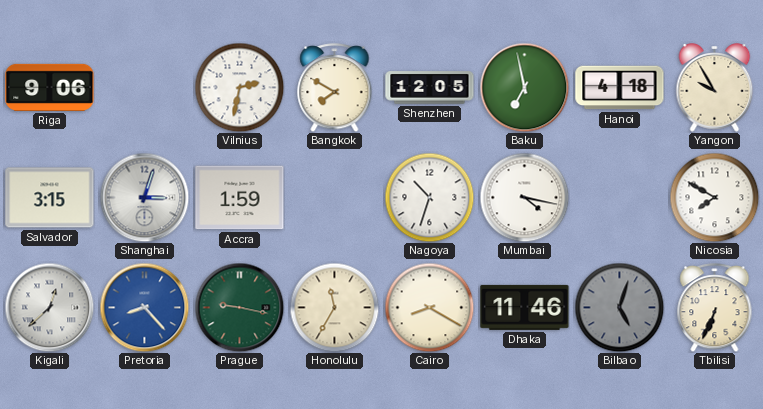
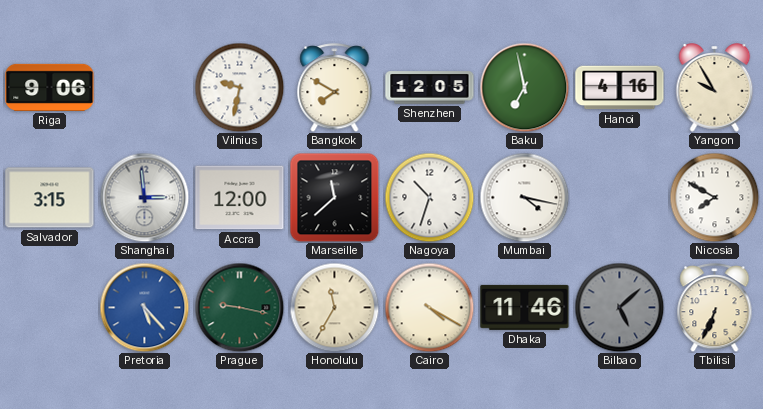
Vilnius: 2:32 -> 9:32 (239, 87)
Hanoi: 4:18 -> 4:16 (620, 88)
Shanghai: 3:03 -> 2:59 (144, 197)
Accra: 1:59 -> 12:00 (240, 198)
Marseille: none -> 11:38 (334, 197)
Kigali: 12:38 -> none (49, 307)
Pretoria: 8:23 -> 5:23 (144, 307)
Cairo: 8:20 -> 4:20 (429, 307)
Bilbao: 5:03 -> 5:08 (619, 307)
